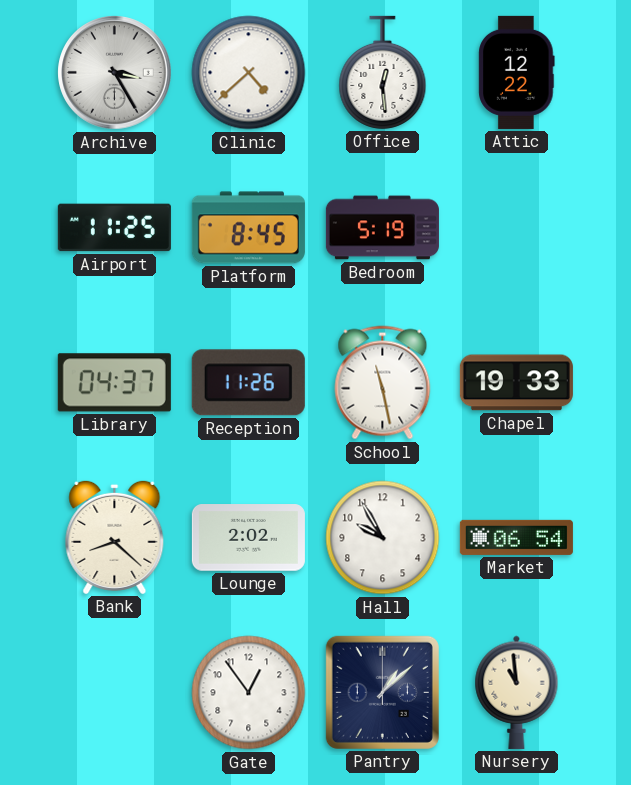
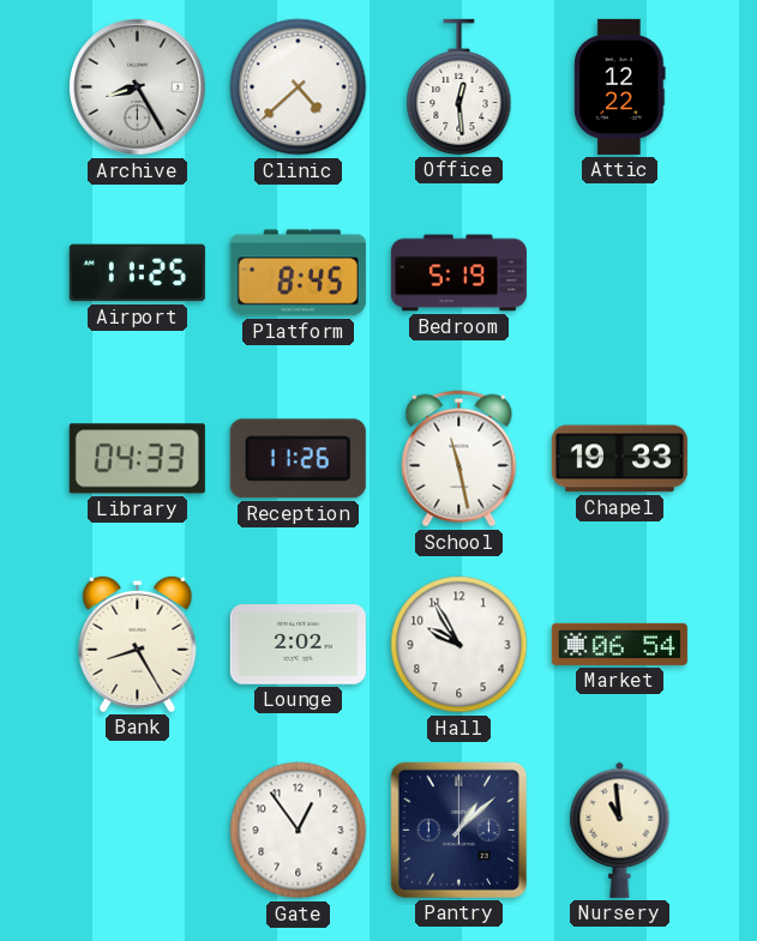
Archive: 3:25 -> 8:25 (138, 88)
Library: 04:37 -> 04:33 (137, 459)
Bank: 8:22 -> 8:25 (138, 644)
